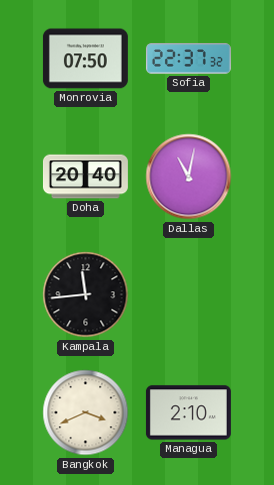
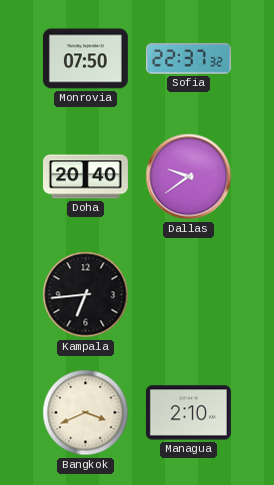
Dallas: 11:02 -> 9:39 (189, 177)
Kampala: 11:44 -> 6:44 (86, 295)
